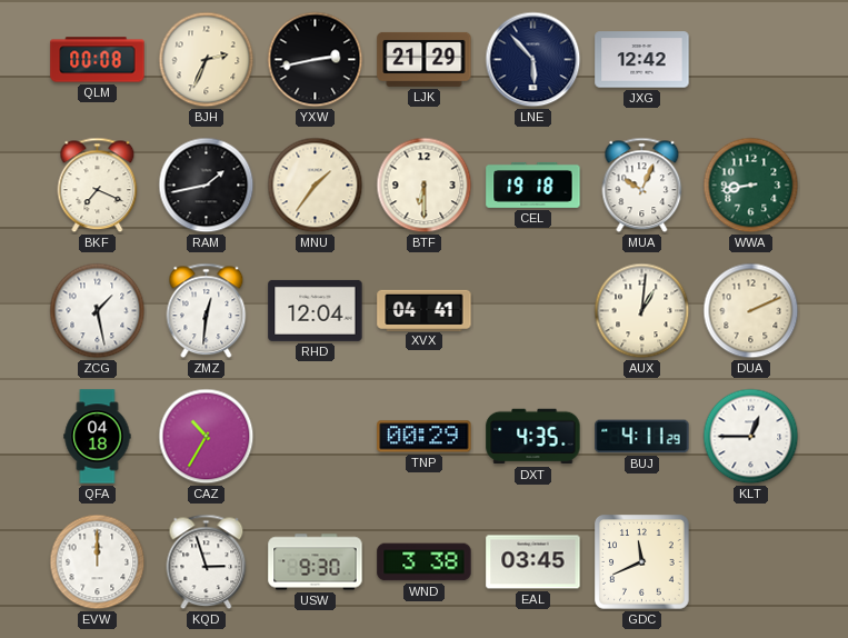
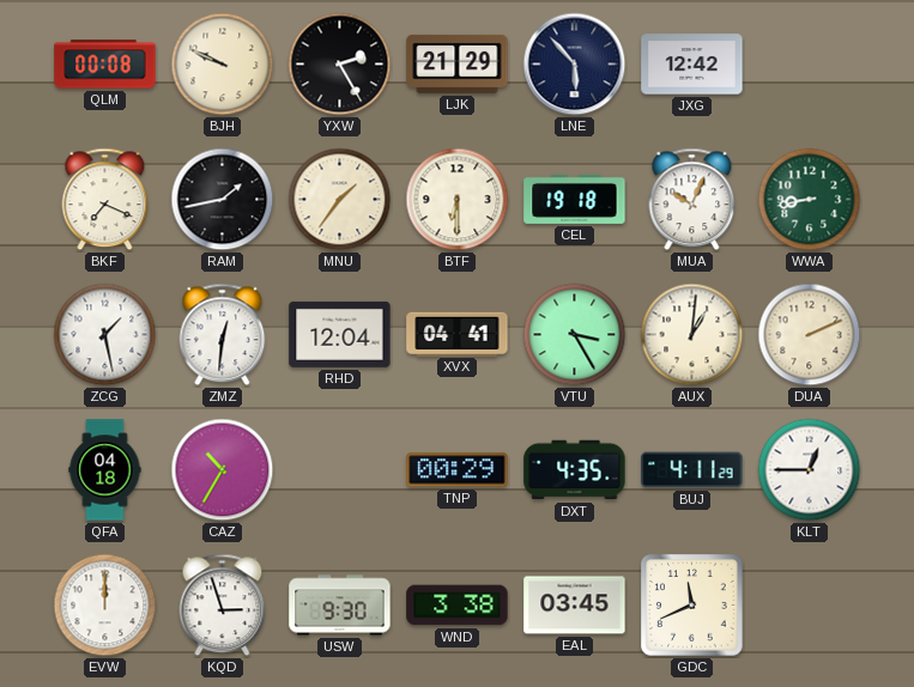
BJH: 2:34 -> 9:49 (223, 65)
YXW: 2:43 -> 2:25 (340, 65)
VTU: none -> 3:25 (575, 335)
